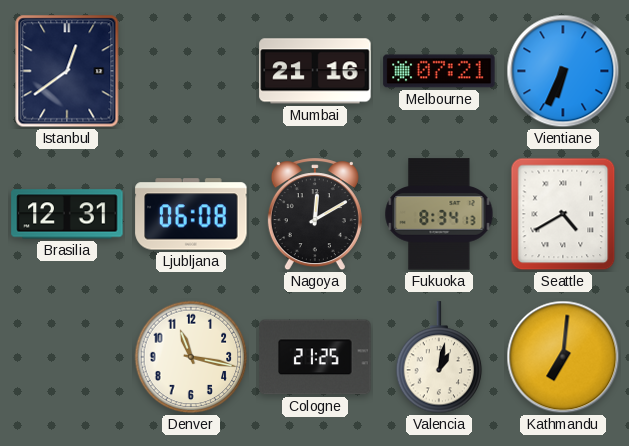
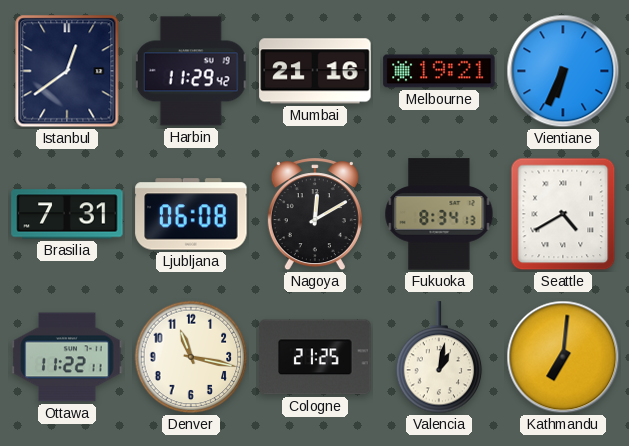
Harbin: none -> 11:29 (191, 71)
Melbourne: 07:21 -> 19:21 (439, 71)
Brasilia: 12:31 -> 7:31 (67, 214)
Ottawa: none -> 11:22 (67, 357)
